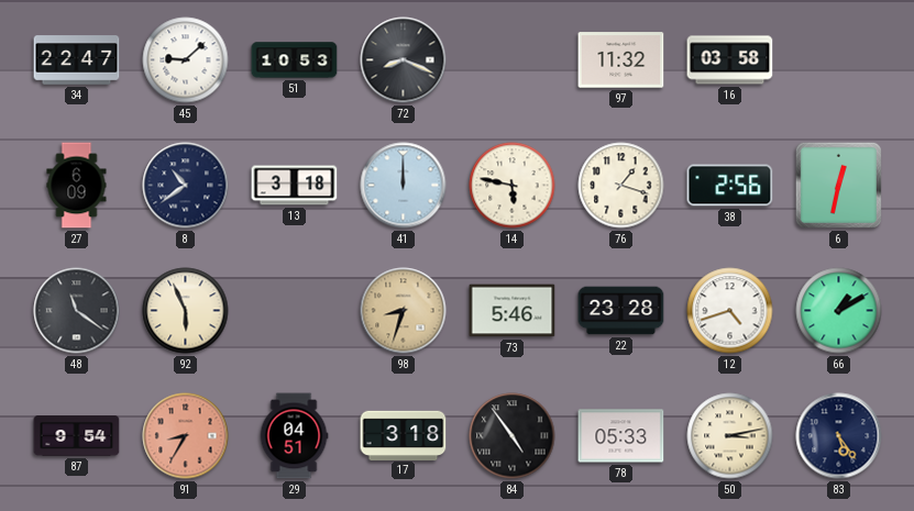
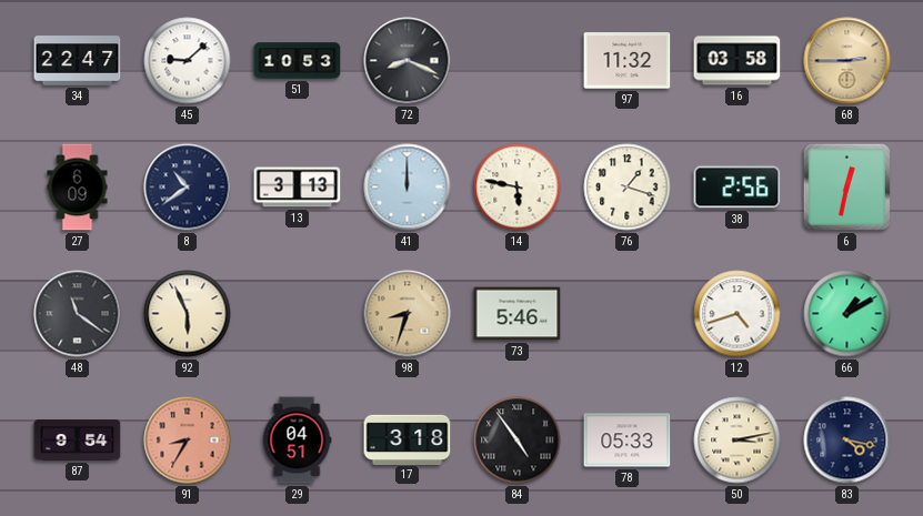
68: none -> 2:45 (847, 61)
13: 3:18 -> 3:13 (298, 188)
22: 23:28 -> none (621, 311)
83: 5:24 -> 4:17 (847, 441)
